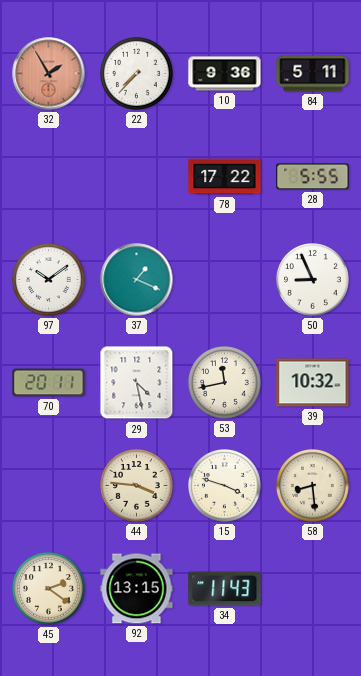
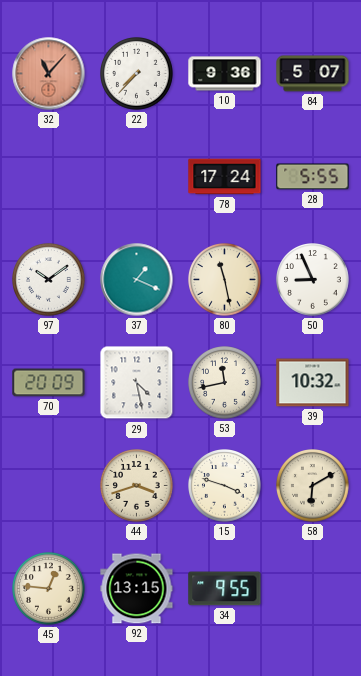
32: 1:55 -> 11:07 (49, 74)
84: 5:11 -> 5:07 (313, 74)
78: 17:22 -> 17:24 (225, 177)
80: none -> 11:28 (225, 280)
70: 20:11 -> 20:09 (49, 383)
44: 3:46 -> 3:42 (137, 486)
58: 8:29 -> 6:10 (313, 486)
45: 2:21 -> 12:46 (49, 589)
34: 11:43 -> 9:55 (225, 589)
